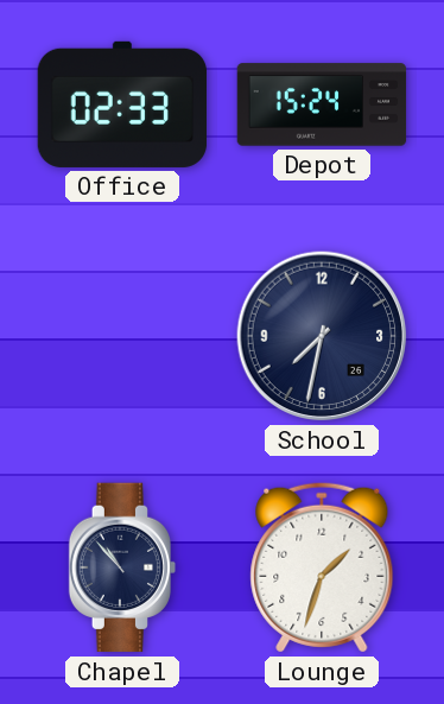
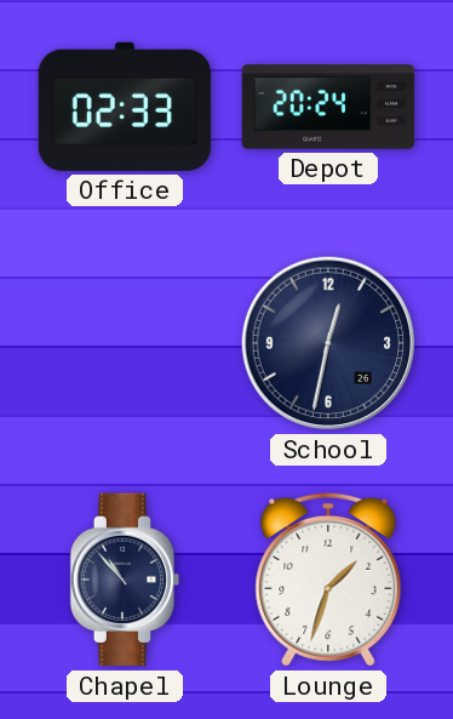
Depot: 15:24 -> 20:24 (328, 107)
School: 7:32 -> 12:32 (328, 343)
